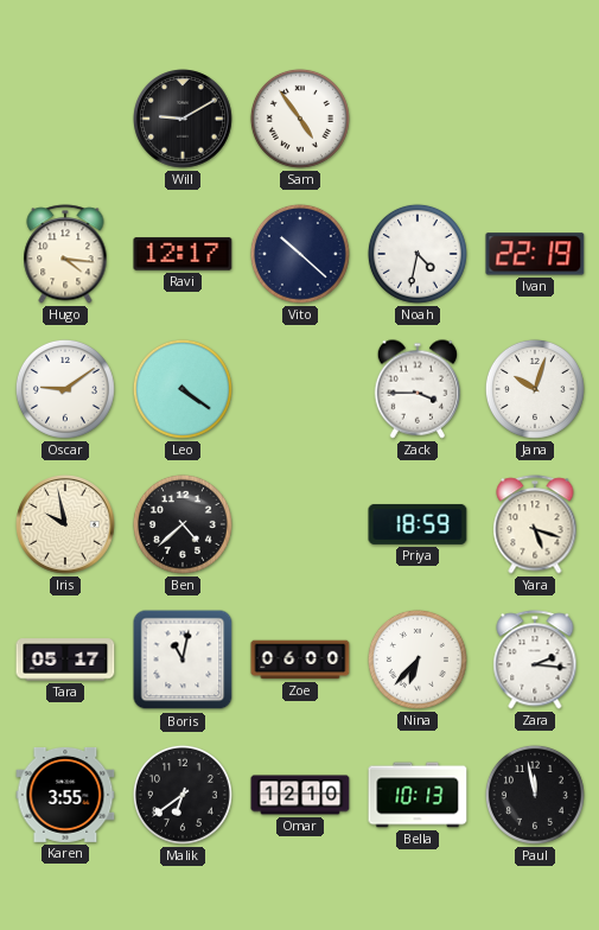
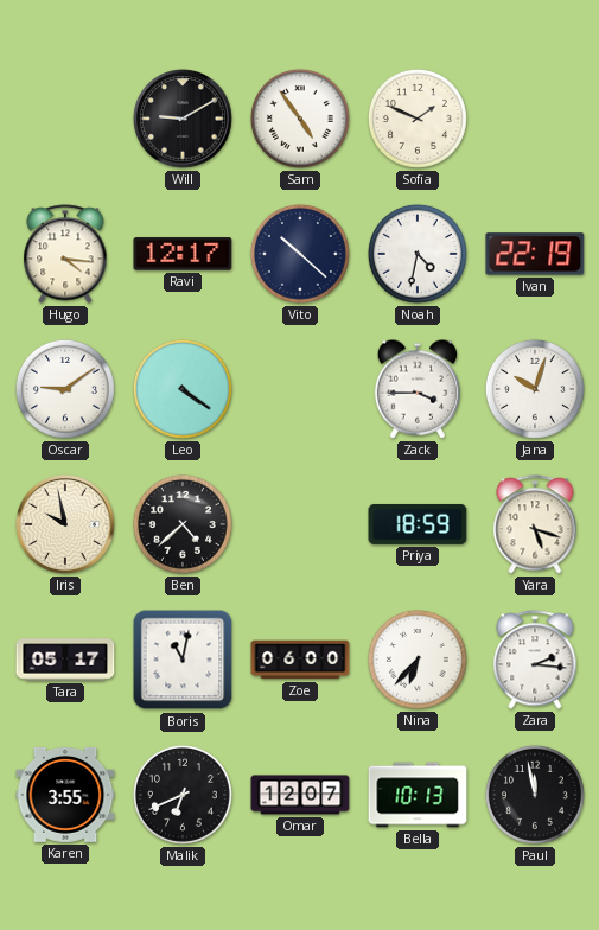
Sofia: none -> 1:49 (418, 119)
Malik: 6:39 -> 6:41 (183, 795)
Omar: 12:10 -> 12:07 (300, 795)
